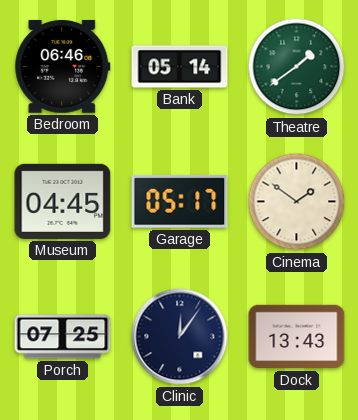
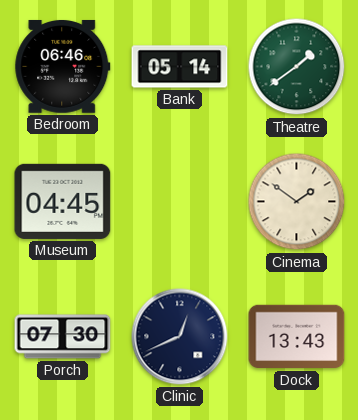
Garage: 05:17 -> none (180, 202)
Porch: 07:25 -> 07:30 (63, 337)
Clinic: 12:06 -> 12:41 (180, 337)
